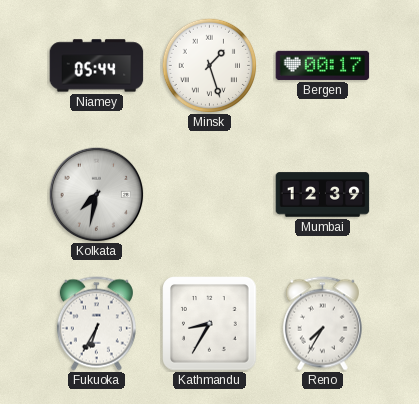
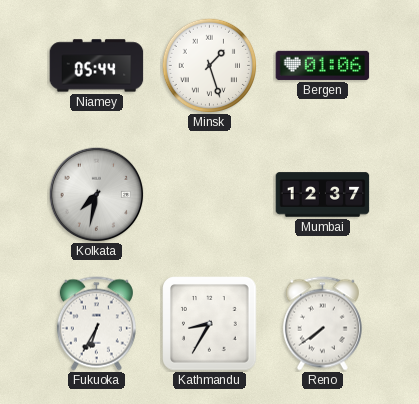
Bergen: 00:17 -> 01:06 (323, 65)
Mumbai: 12:39 -> 12:37 (323, 195)
Reno: 7:35 -> 7:39 (322, 324)
